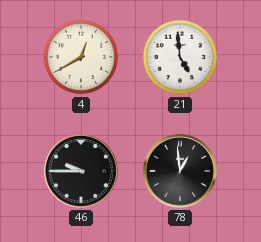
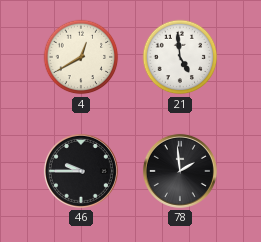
78: 12:59 -> 1:59 (180, 171)
